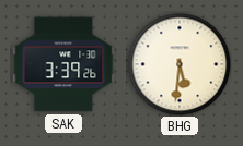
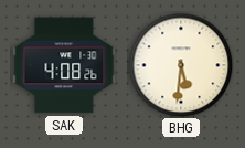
SAK: 3:39 -> 4:08 (64, 65)
